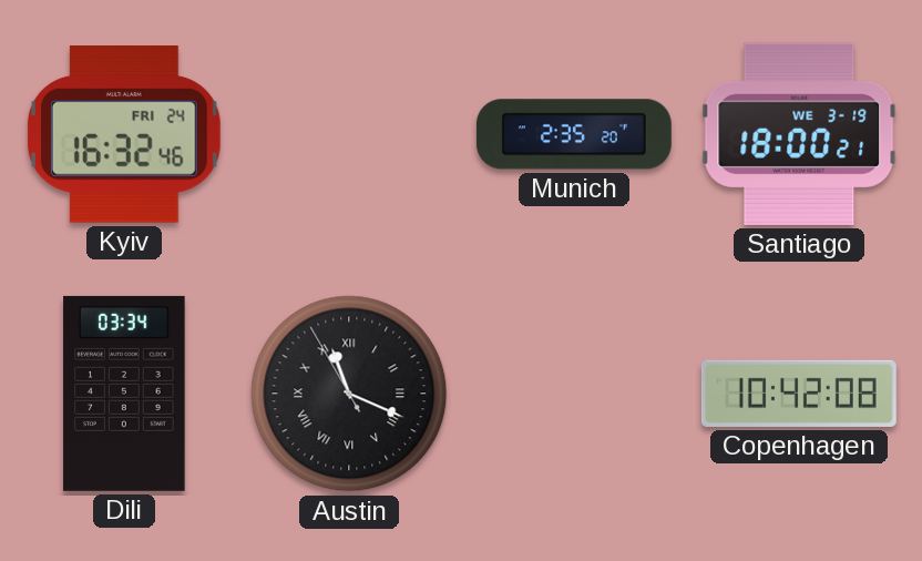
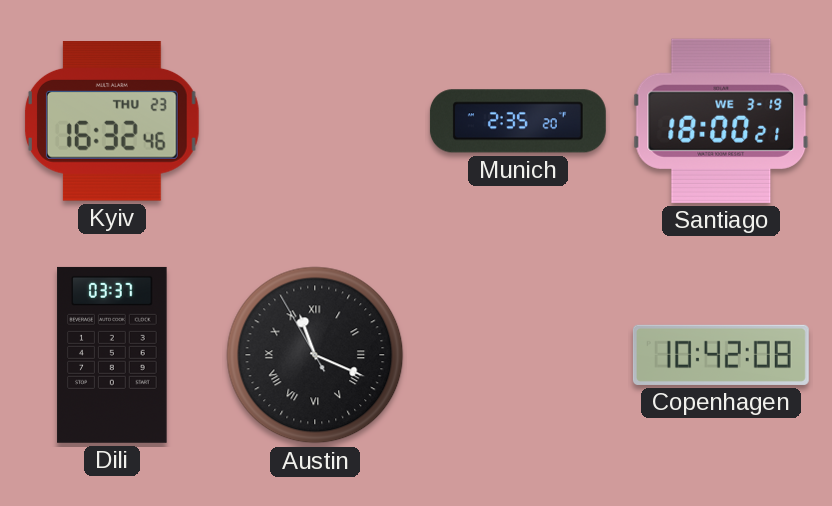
Kyiv date: FRI 24 -> THU 23 (112, 122)
Dili: 03:34 -> 03:37 (112, 355)
